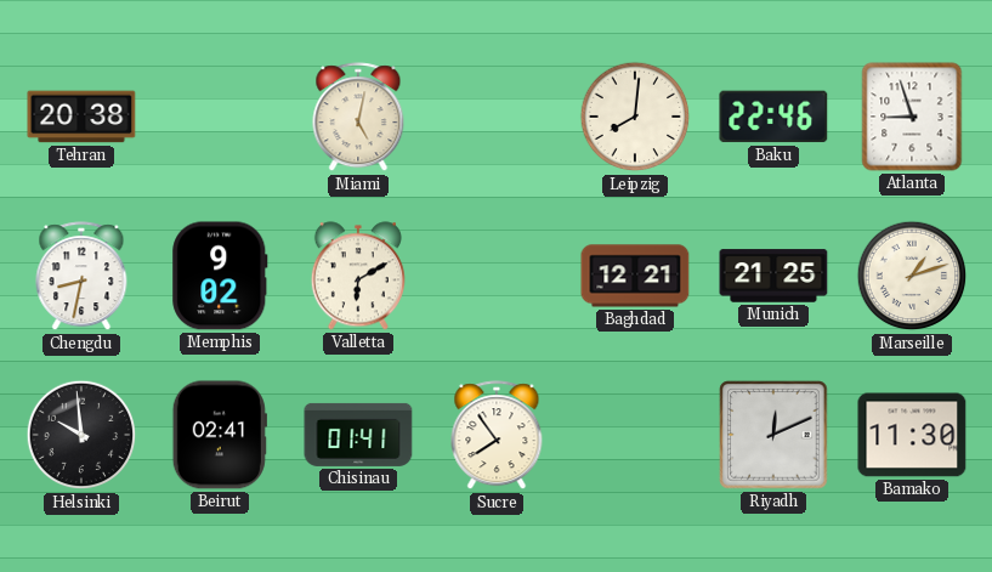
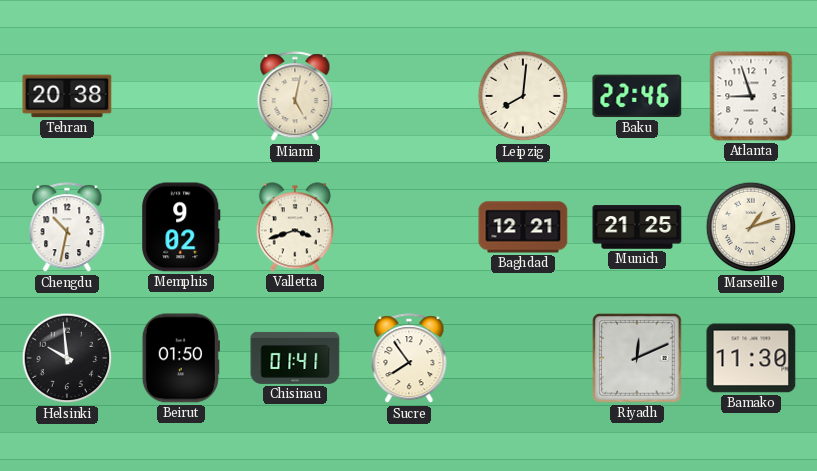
Chengdu: 8:32 -> 10:32 (67, 228)
Valletta: 6:10 -> 3:42 (295, 227)
Beirut: 02:41 -> 01:50 (181, 358)
